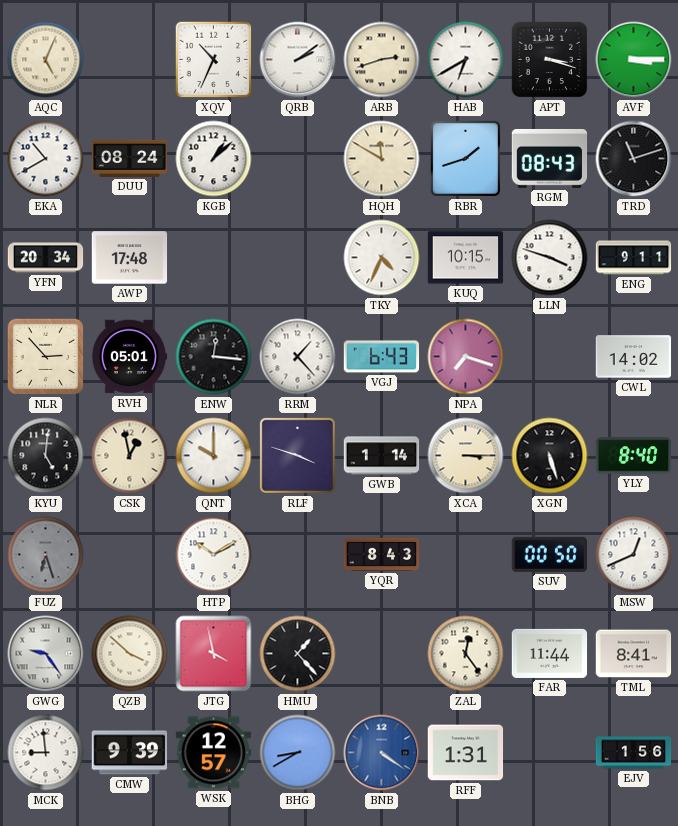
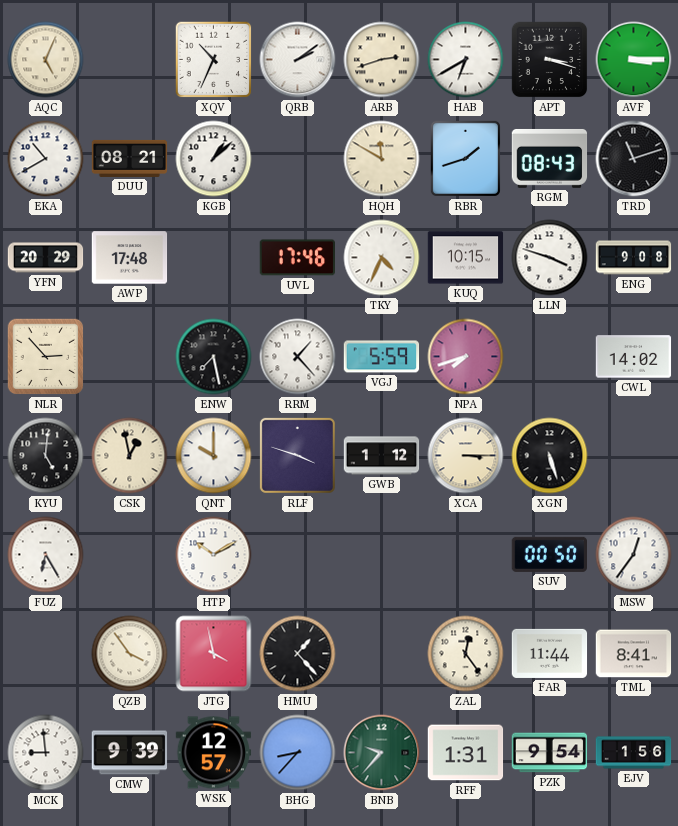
DUU: 08:24 -> 08:21 (130, 158)
YFN: 20:34 -> 20:29 (46, 258)
UVL: none -> 17:46 (297, 258)
ENG: 9:11 -> 9:08 (634, 258)
RVH: 05:01 -> none (129, 357)
ENW: 12:16 -> 7:28 (214, 357)
VGJ: 6:43 -> 5:59 (382, 357)
NPA: 7:18 -> 7:42 (466, 357)
GWB: 1:14 -> 1:12 (382, 456)
YLY: 8:40 -> none (634, 456)
FUZ: 6:27 -> 6:25 (46, 555)
FUZ dial: grey -> white (46, 555)
YQR: 8:43 -> none (382, 554)
MSW: 12:41 -> 12:36 (634, 555)
GWG: 9:24 -> none (46, 654)
QZB: 3:52 -> 3:54 (130, 654)
BHG: 8:40 -> 8:37 (298, 753)
BNB: 4:21 -> 9:37 (382, 753)
BNB dial: blue -> green (382, 753)
PZK: none -> 9:54 (550, 753)
